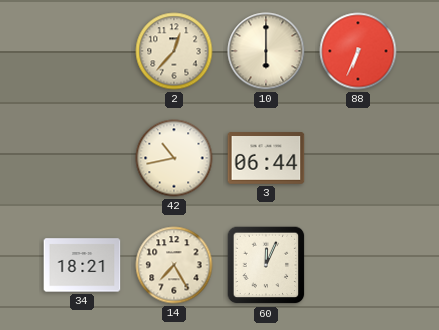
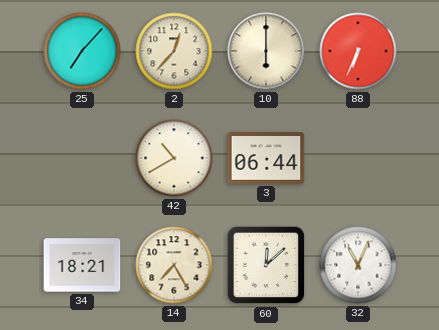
25: none -> 7:07 (82, 51)
42: 10:43 -> 10:40 (174, 158)
60: 12:04 -> 12:08 (266, 265)
32: none -> 11:04 (358, 265)
